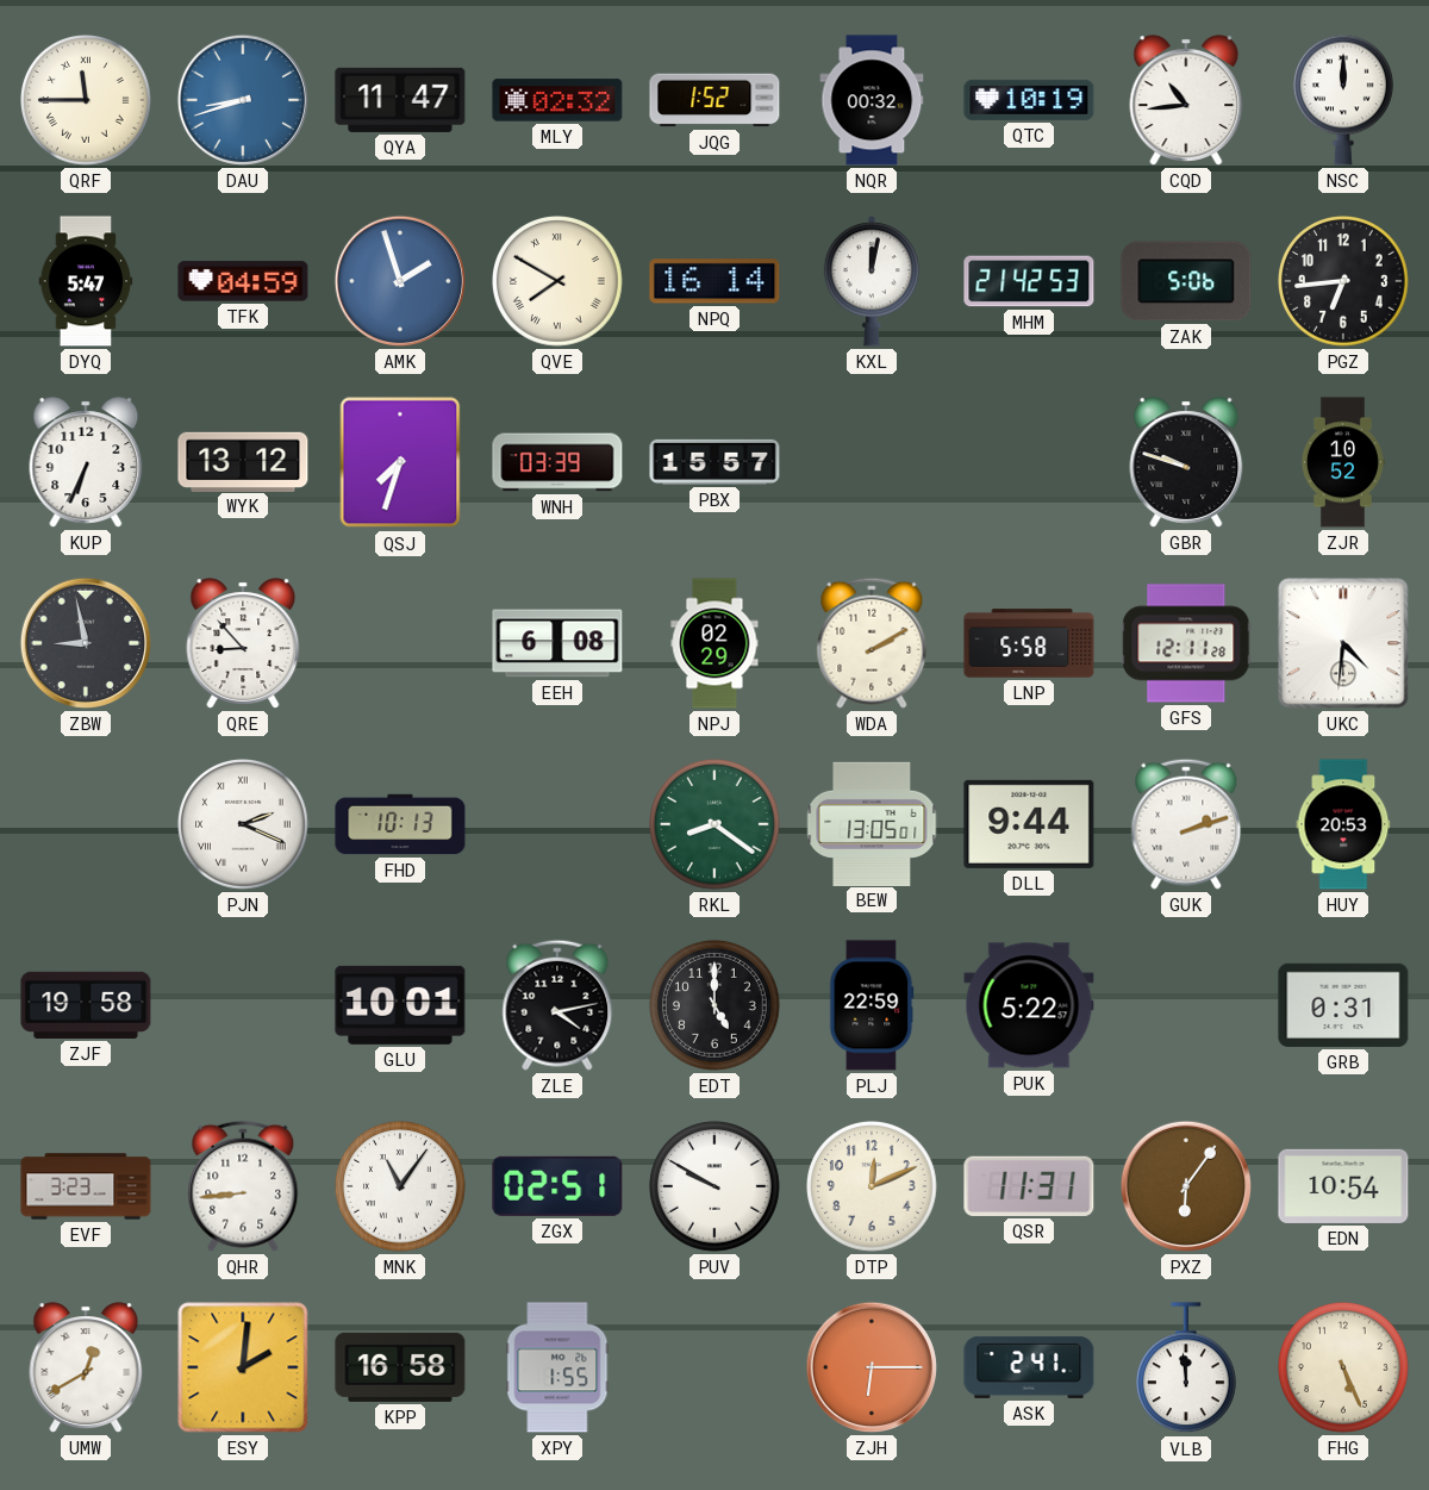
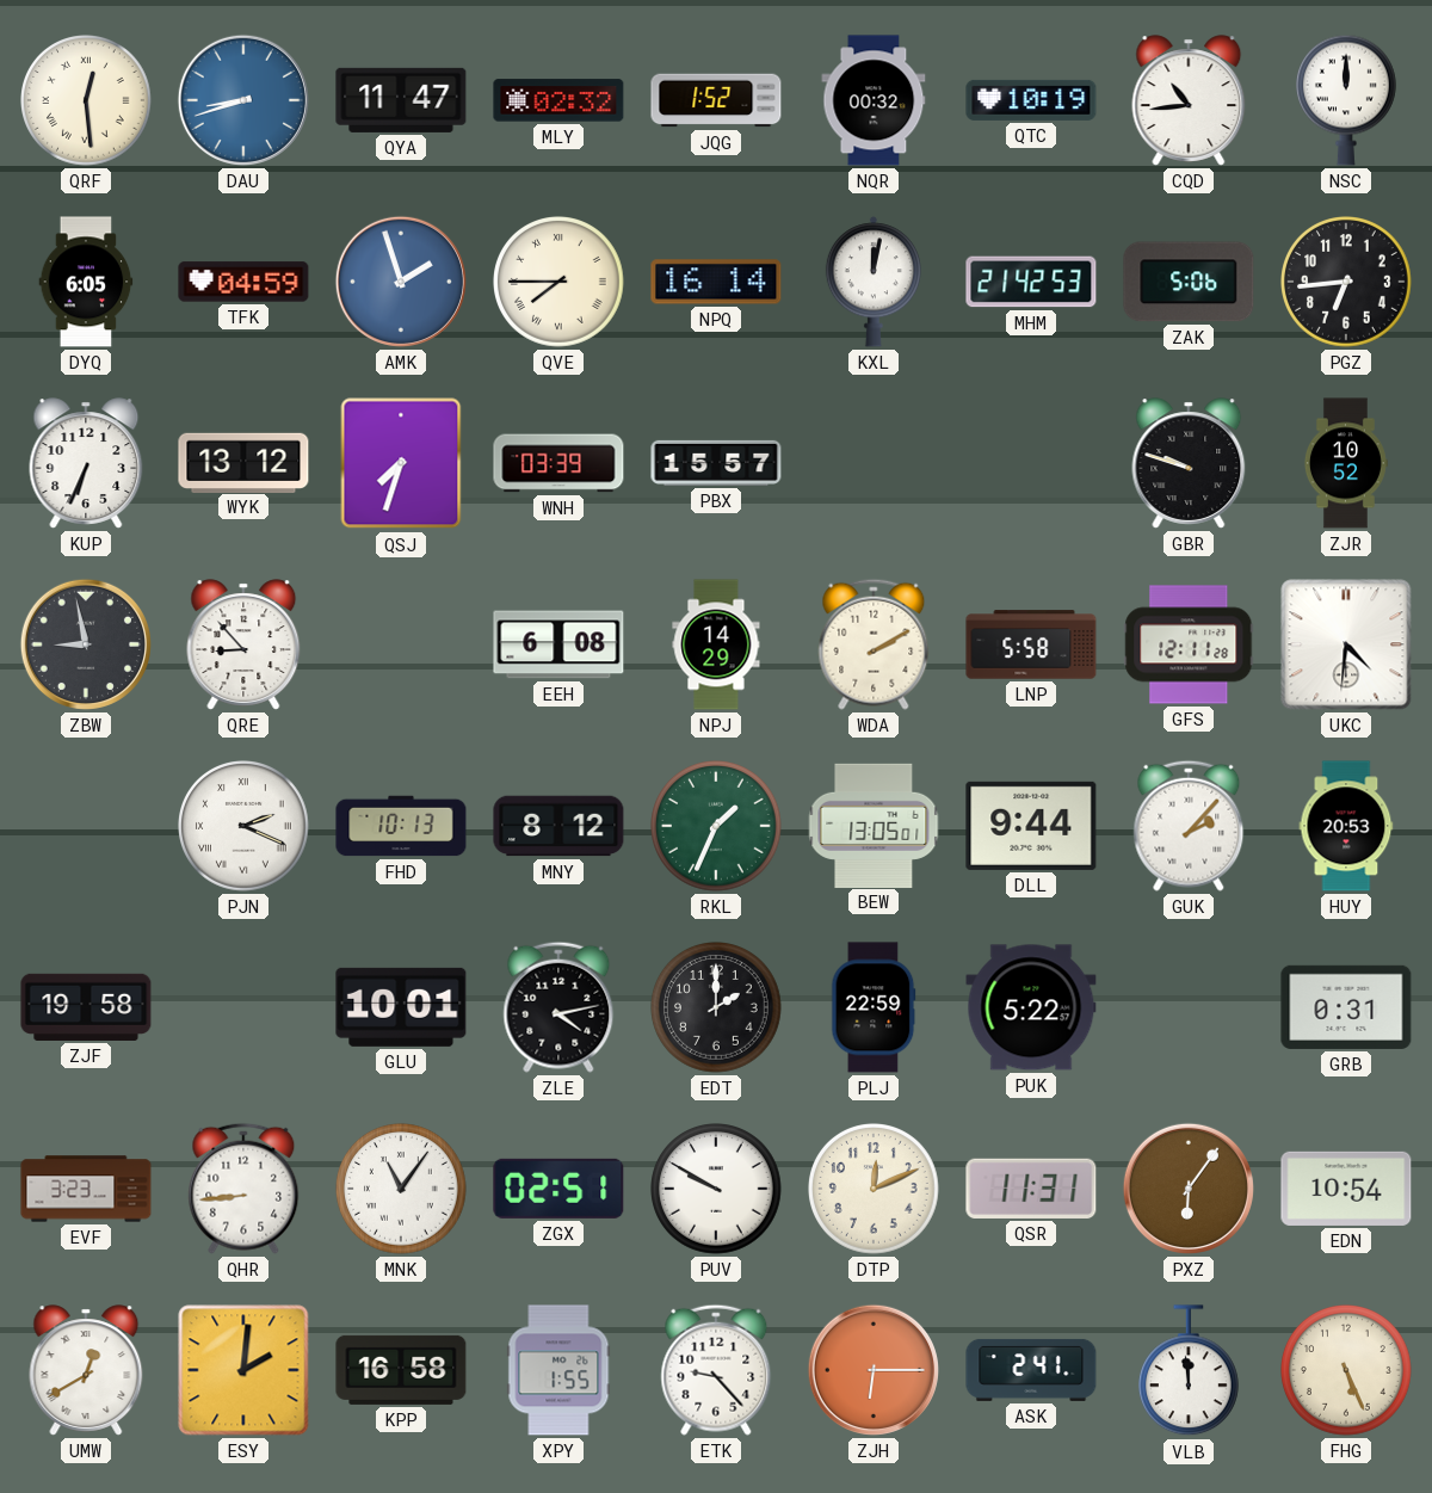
QRF: 11:45 -> 12:29 (87, 101)
DYQ: 5:47 -> 6:05 (86, 282)
QVE: 7:50 -> 7:45 (560, 283)
NPJ: 02:29 -> 14:29 (716, 644)
MNY: none -> 8:12 (558, 826)
RKL: 8:21 -> 1:34 (717, 827)
GUK: 2:12 -> 2:07 (1189, 826)
EDT: 5:00 -> 2:00 (717, 1008)
ETK: none -> 9:23 (716, 1370)
